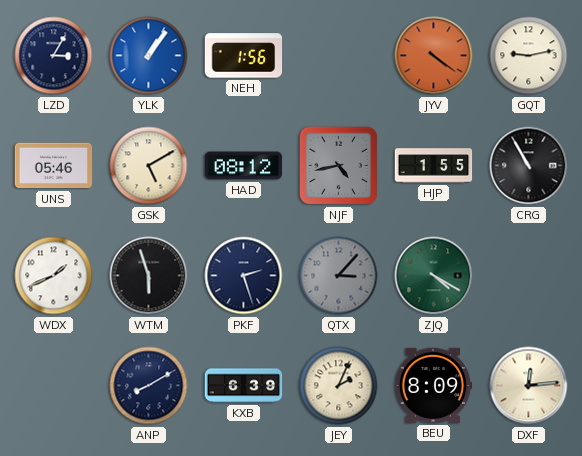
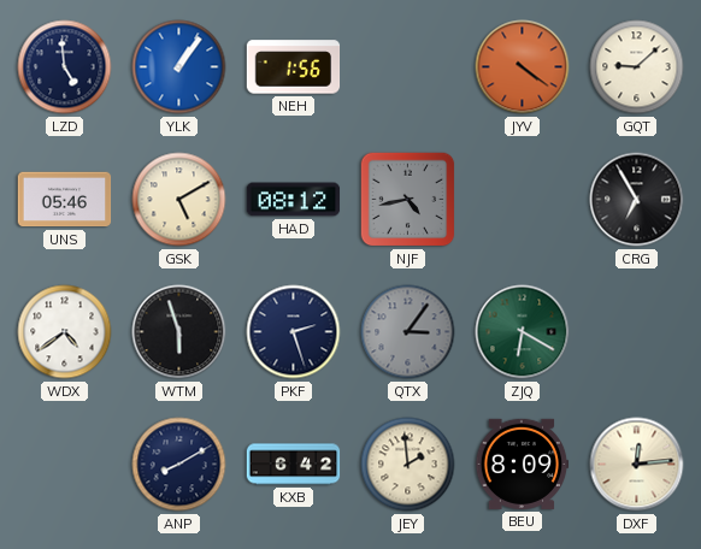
LZD: 3:05 -> 4:59 (65, 67)
GQT: 9:13 -> 9:08 (637, 67)
HJP: 1:55 -> none (434, 166)
CRG: 10:55 -> 6:55 (637, 200)
WDX: 1:41 -> 4:39 (65, 332)
QTX: 3:07 -> 3:06 (408, 332)
ZJQ: 4:20 -> 6:20 (523, 332)
KXB: 6:39 -> 6:42 (294, 465)
JEY: 2:04 -> 1:59 (408, 465)
